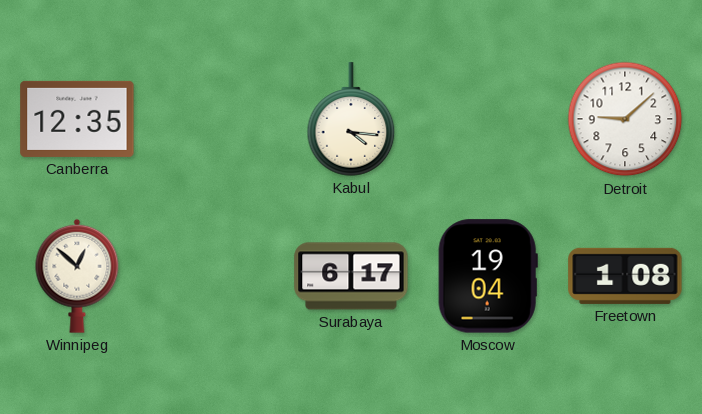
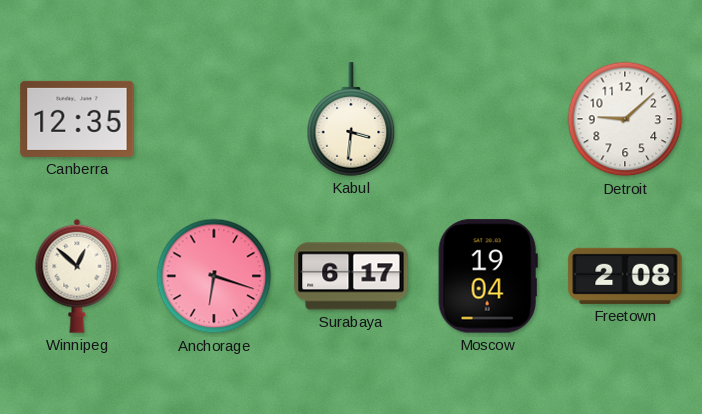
Kabul: 4:16 -> 3:31 (351, 119)
Anchorage: none -> 6:18 (214, 276)
Freetown: 1:08 -> 2:08 (625, 276)
